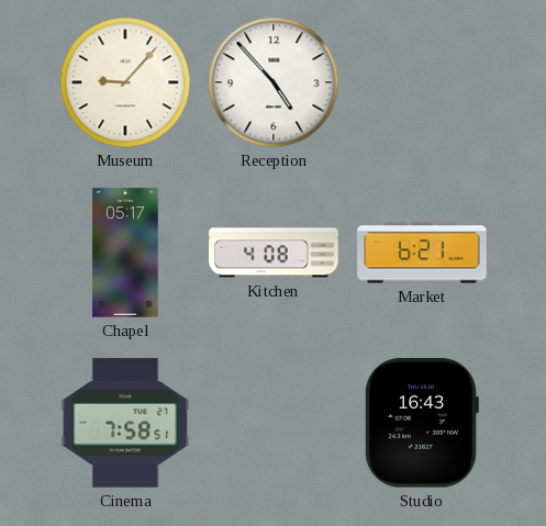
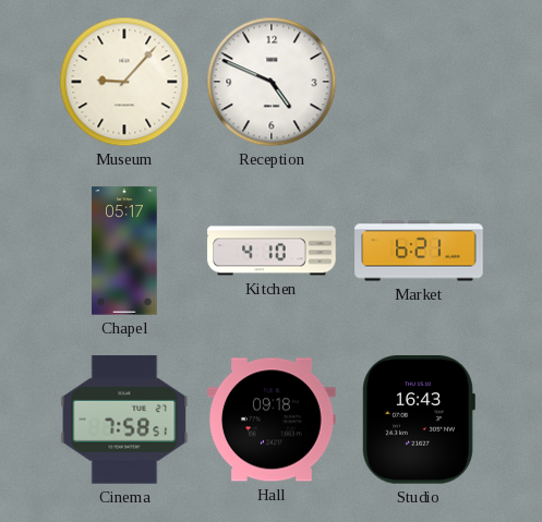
Reception: 4:53 -> 4:49 (272, 82)
Kitchen: 4:08 -> 4:10 (272, 251)
Hall: none -> 09:18 (272, 420)
